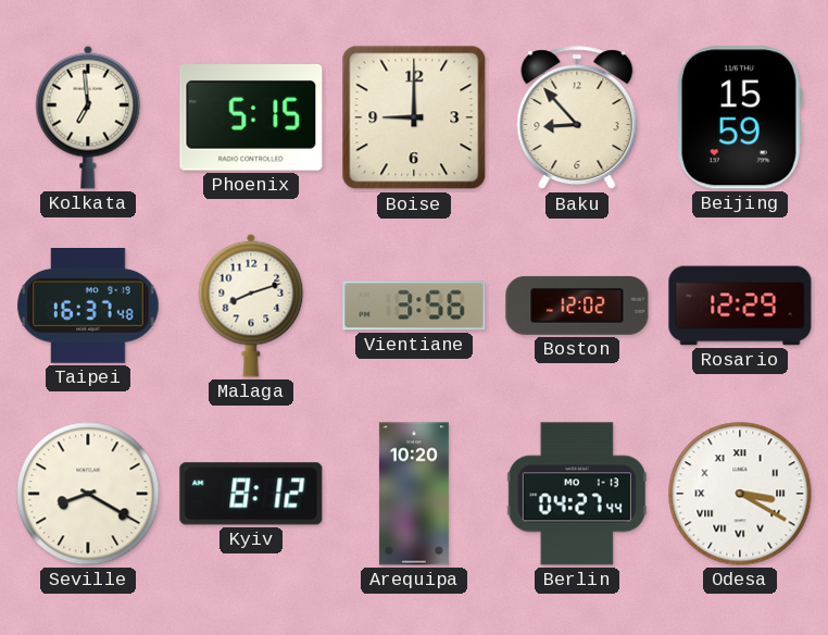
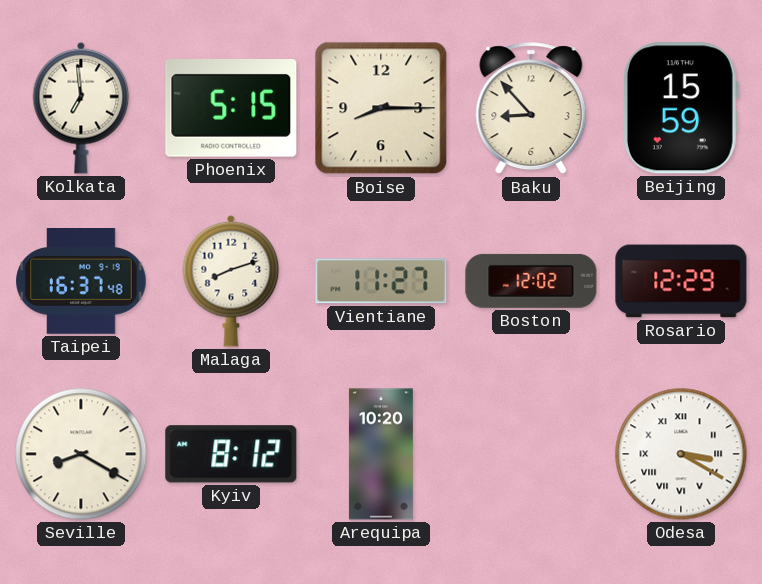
Boise: 9:00 -> 8:15 (381, 108)
Vientiane: 3:56 -> 11:27 (381, 281)
Berlin: 04:27 -> none (577, 494)
